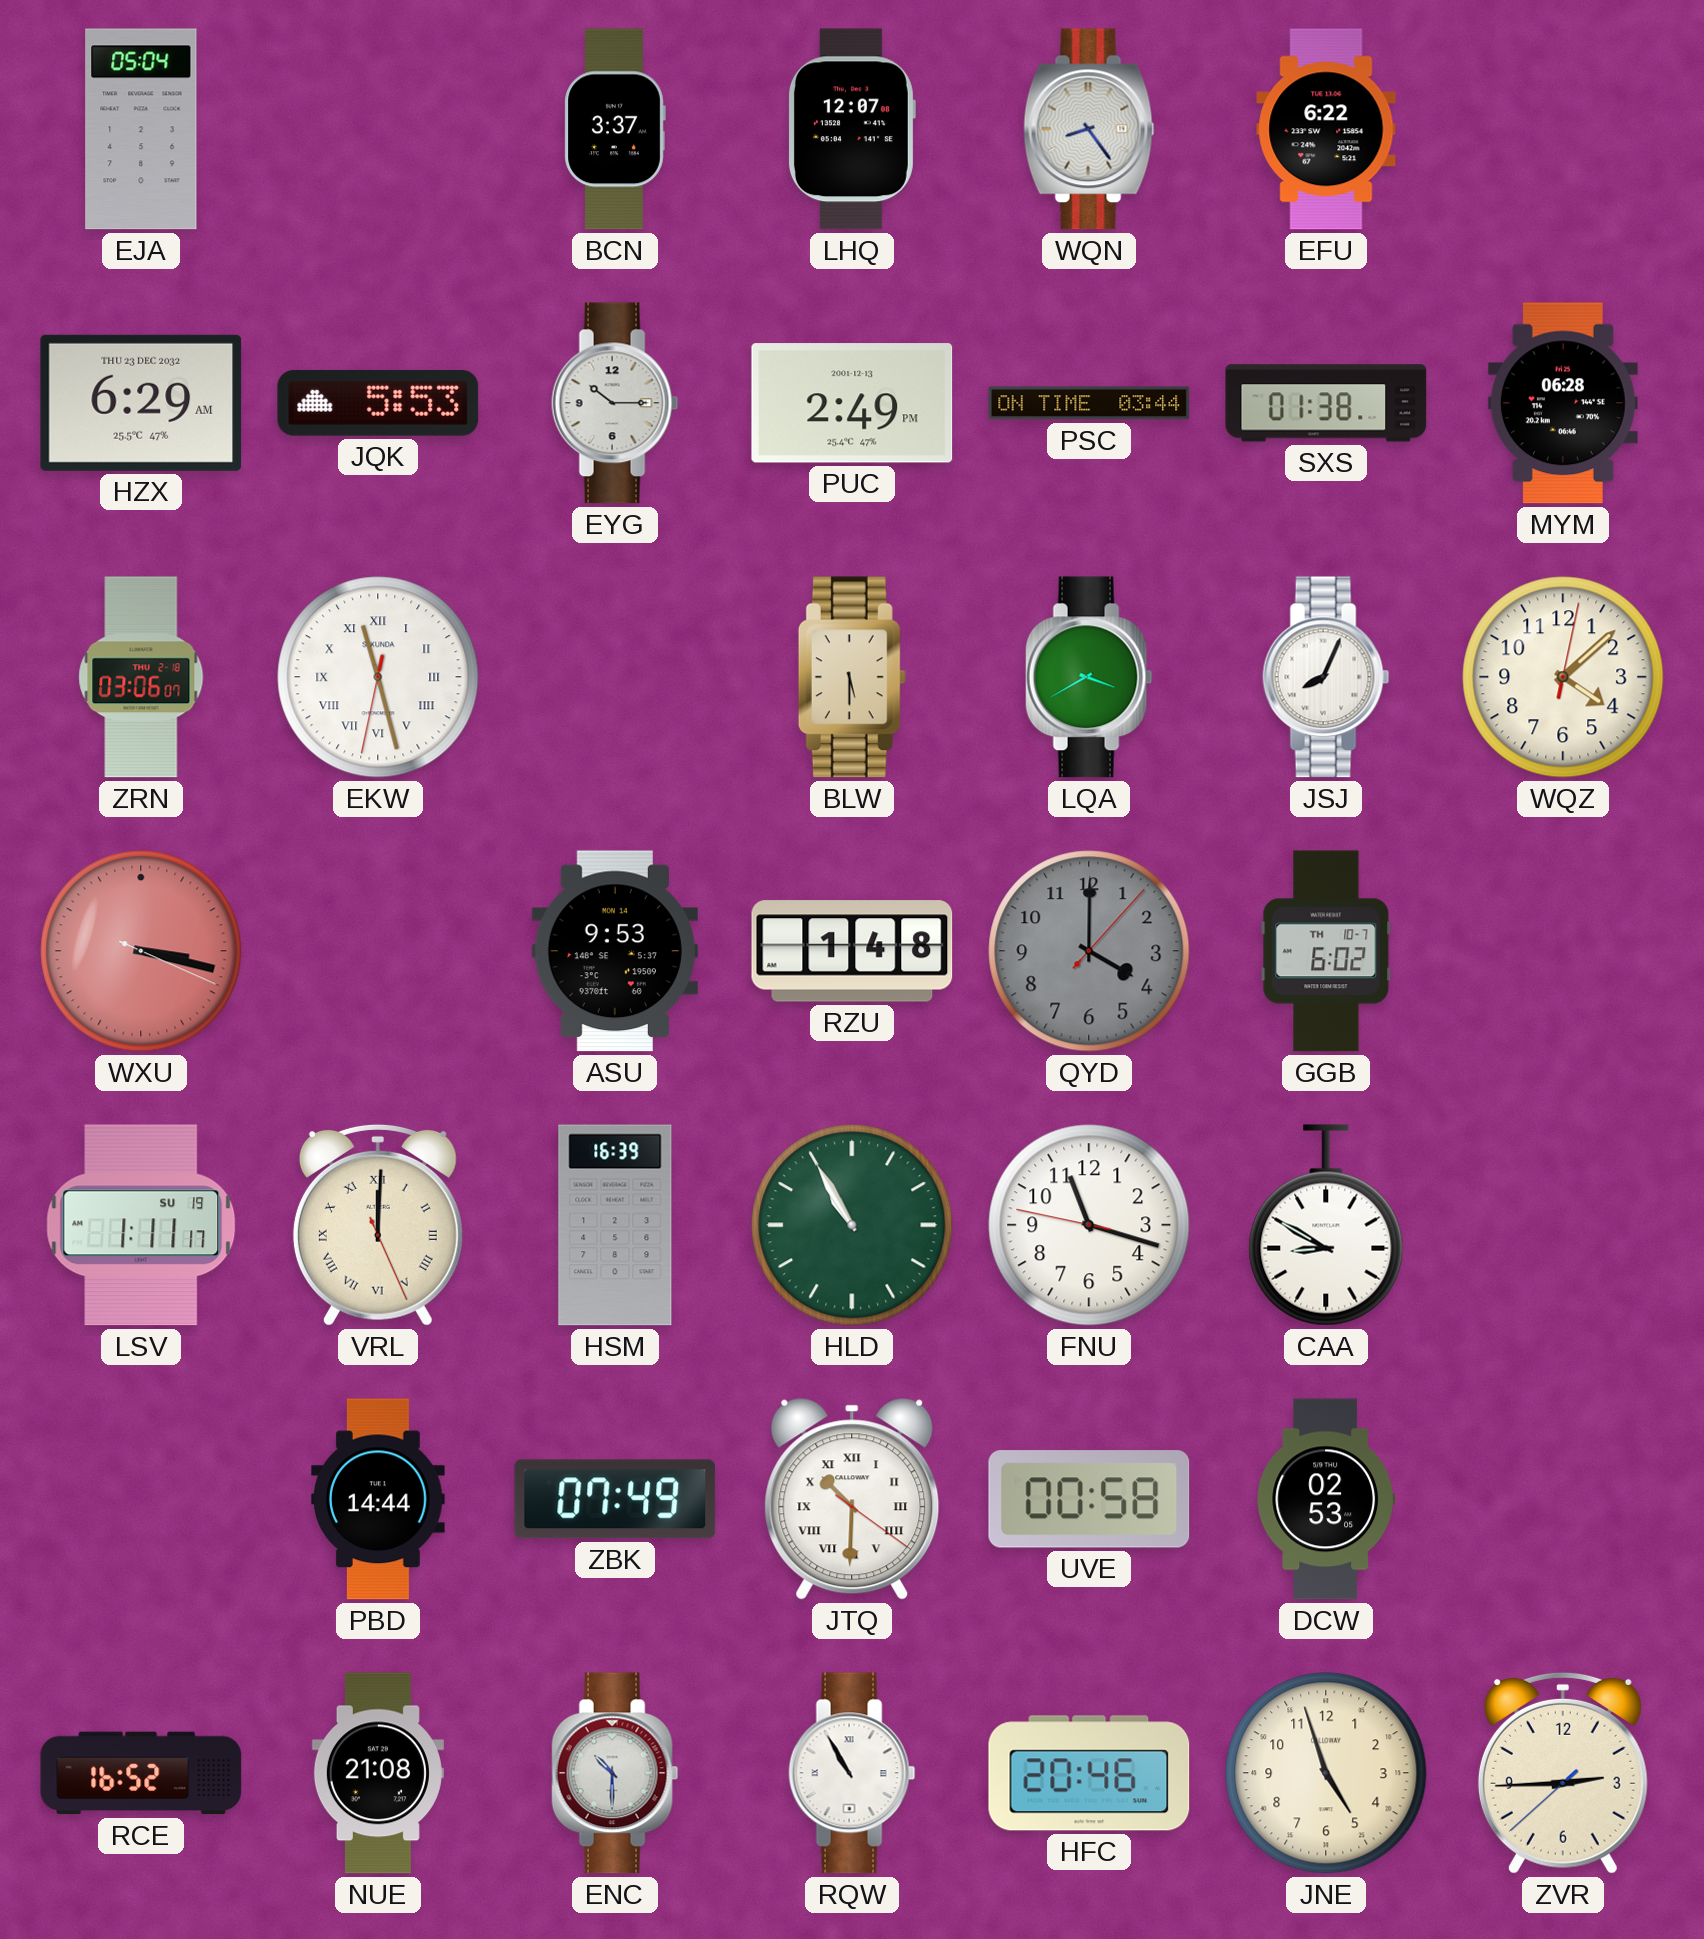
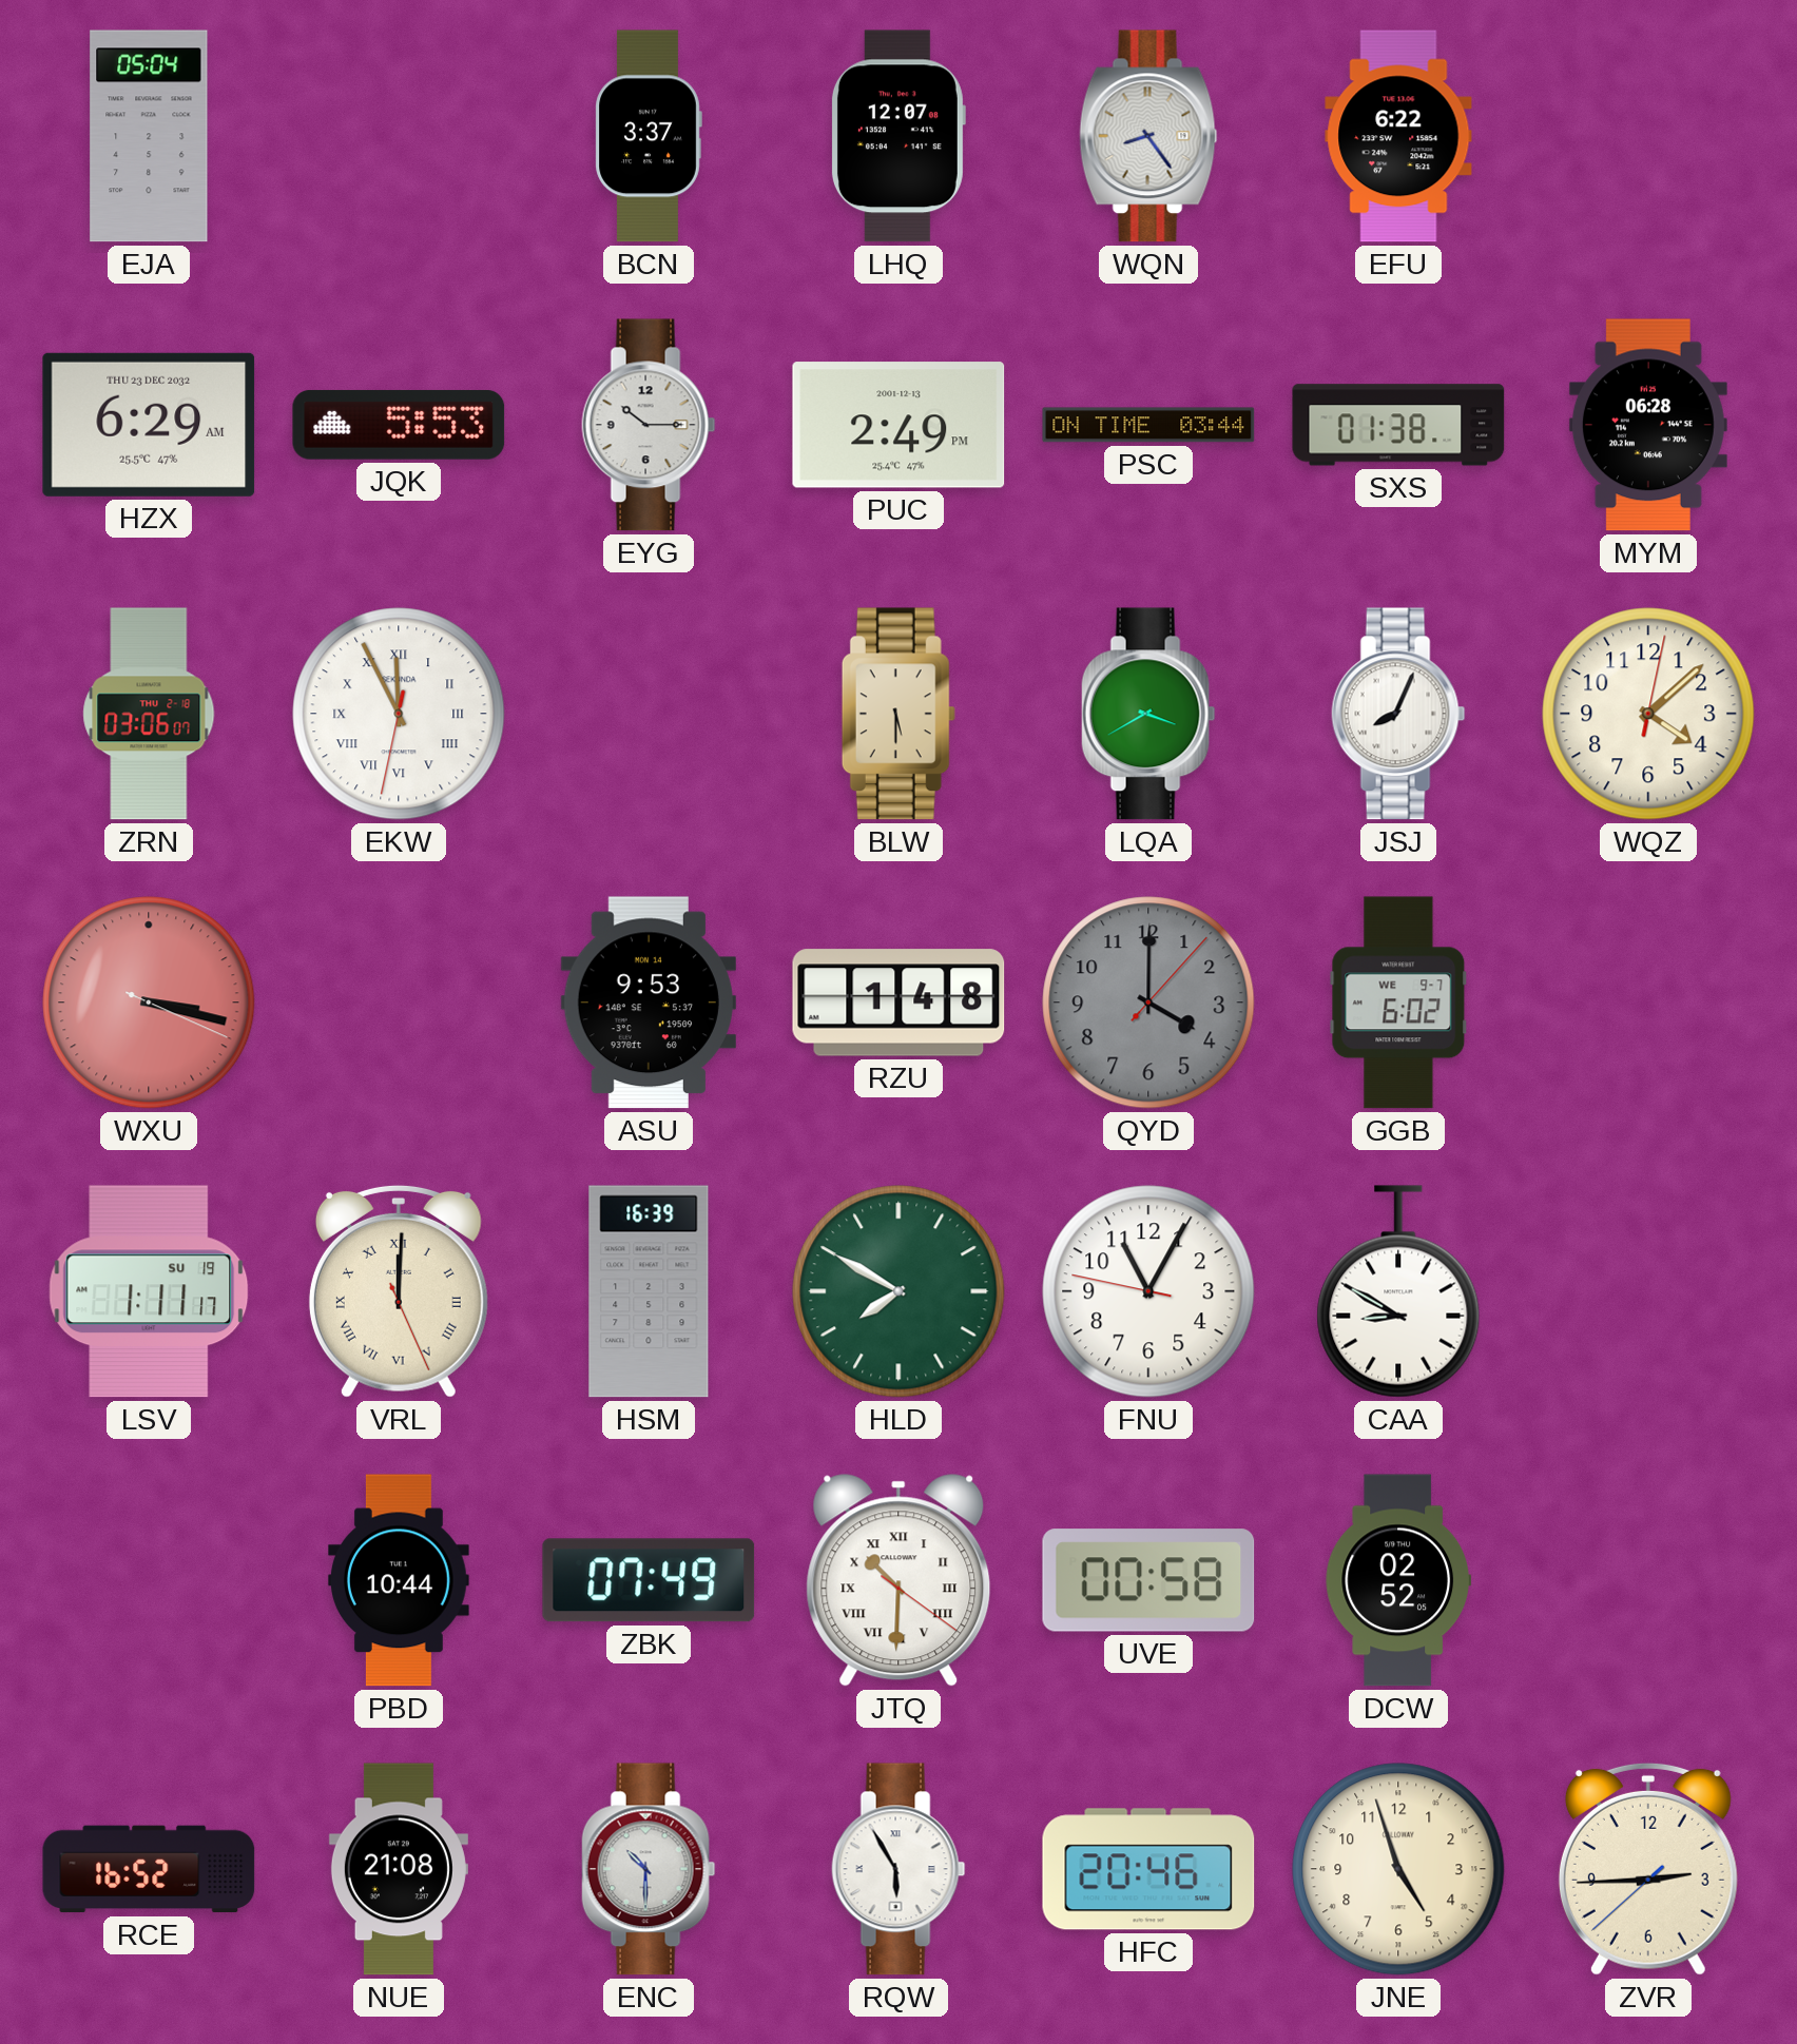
EKW: 11:27 -> 11:55 (399, 714)
GGB date: TH 10-7 -> WE 9-7 (1398, 1002)
HLD: 10:55 -> 7:50 (899, 1291)
FNU: 11:17 -> 11:04 (1148, 1291)
PBD: 14:44 -> 10:44 (400, 1580)
DCW: 02:53 -> 02:52 (1397, 1580)
RQW: 10:55 -> 5:55 (899, 1869)
